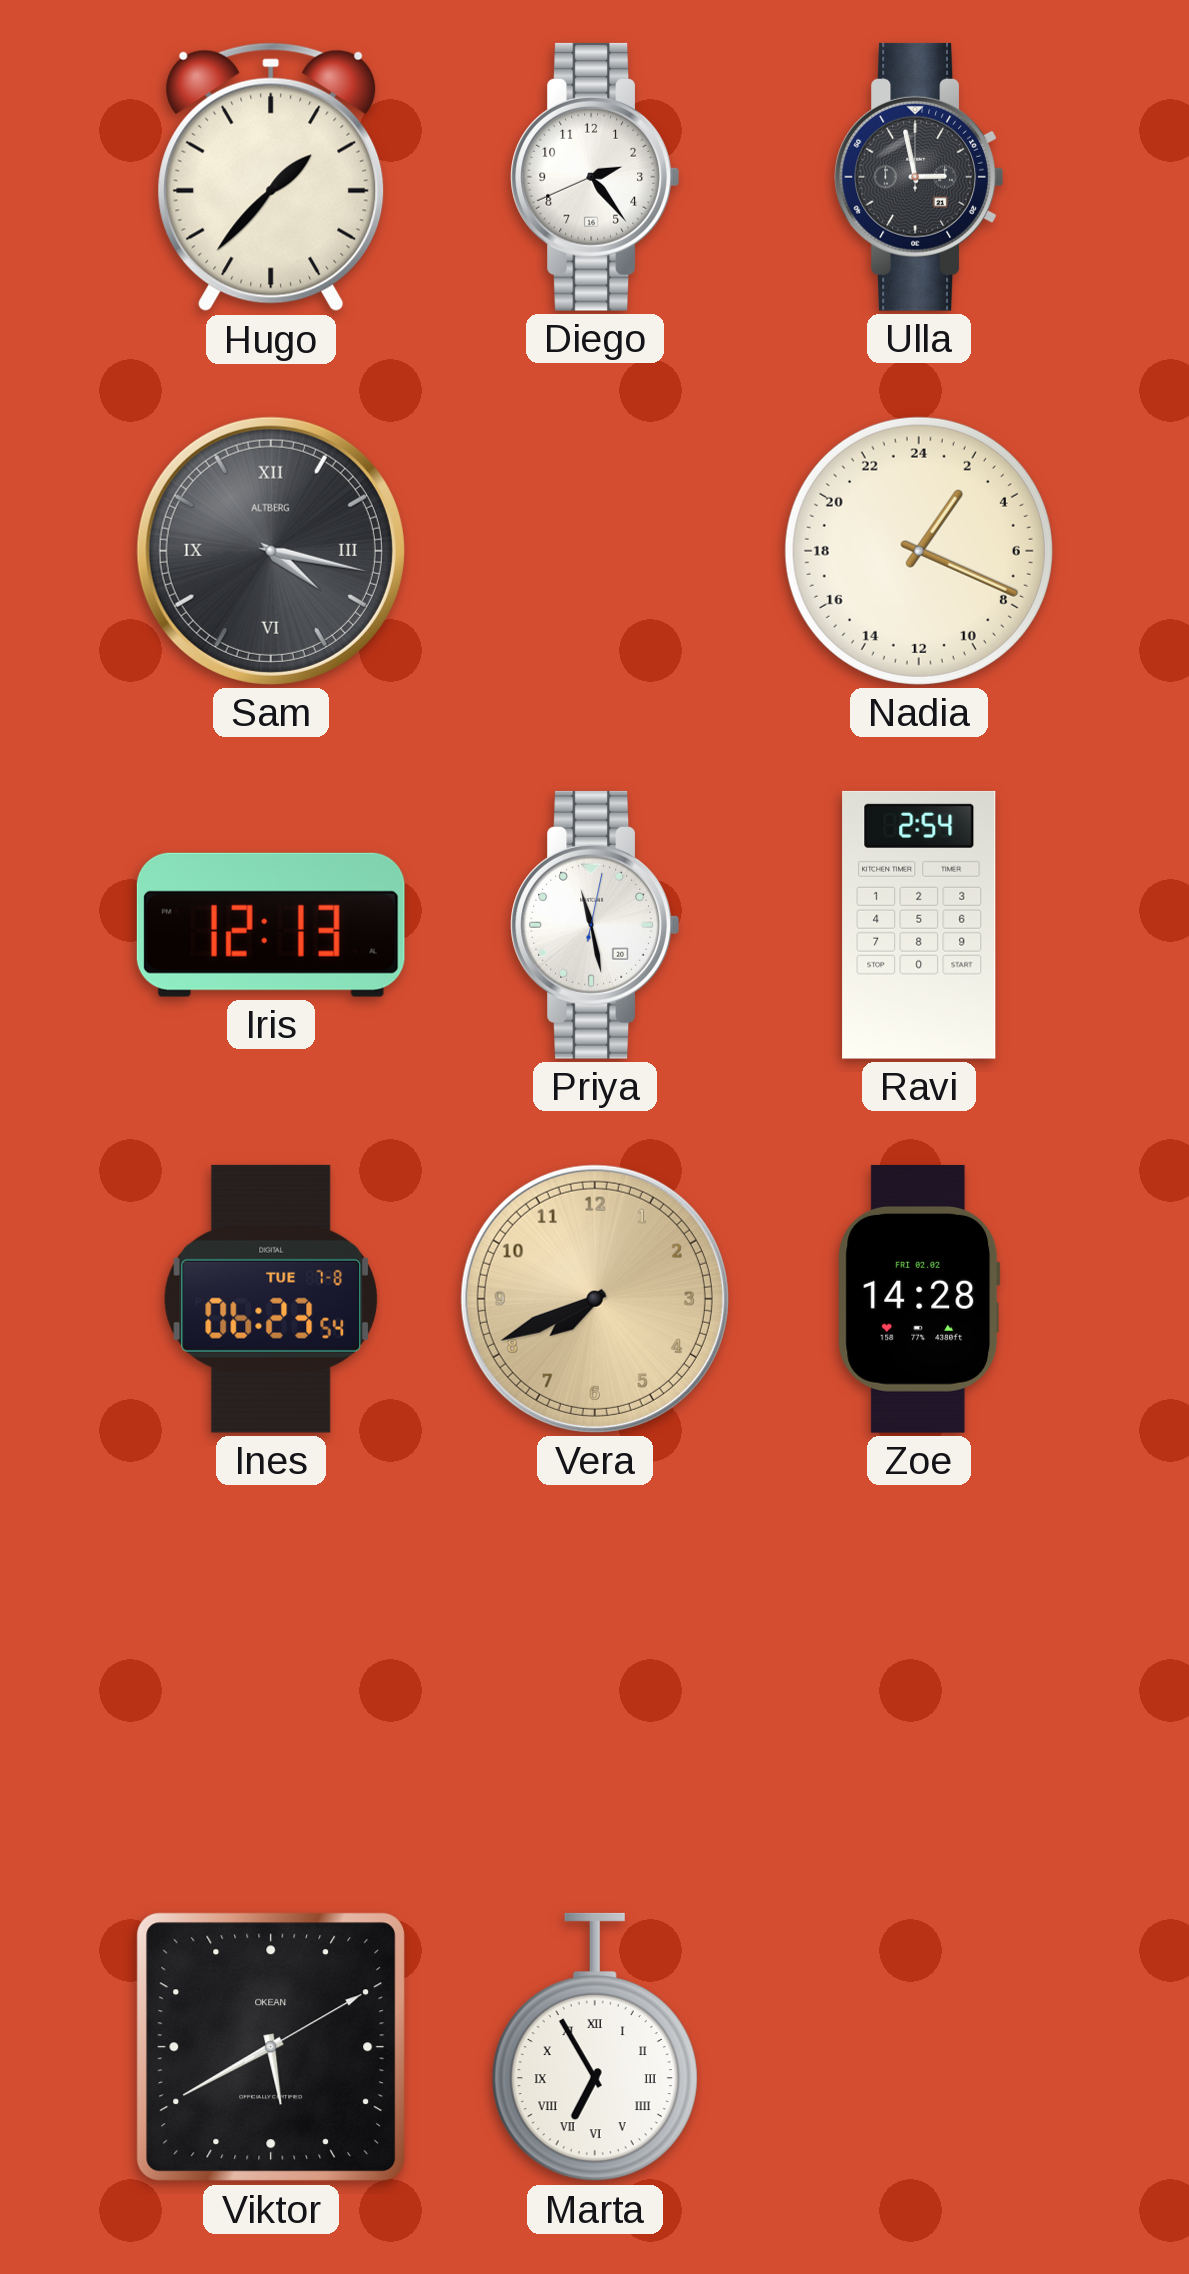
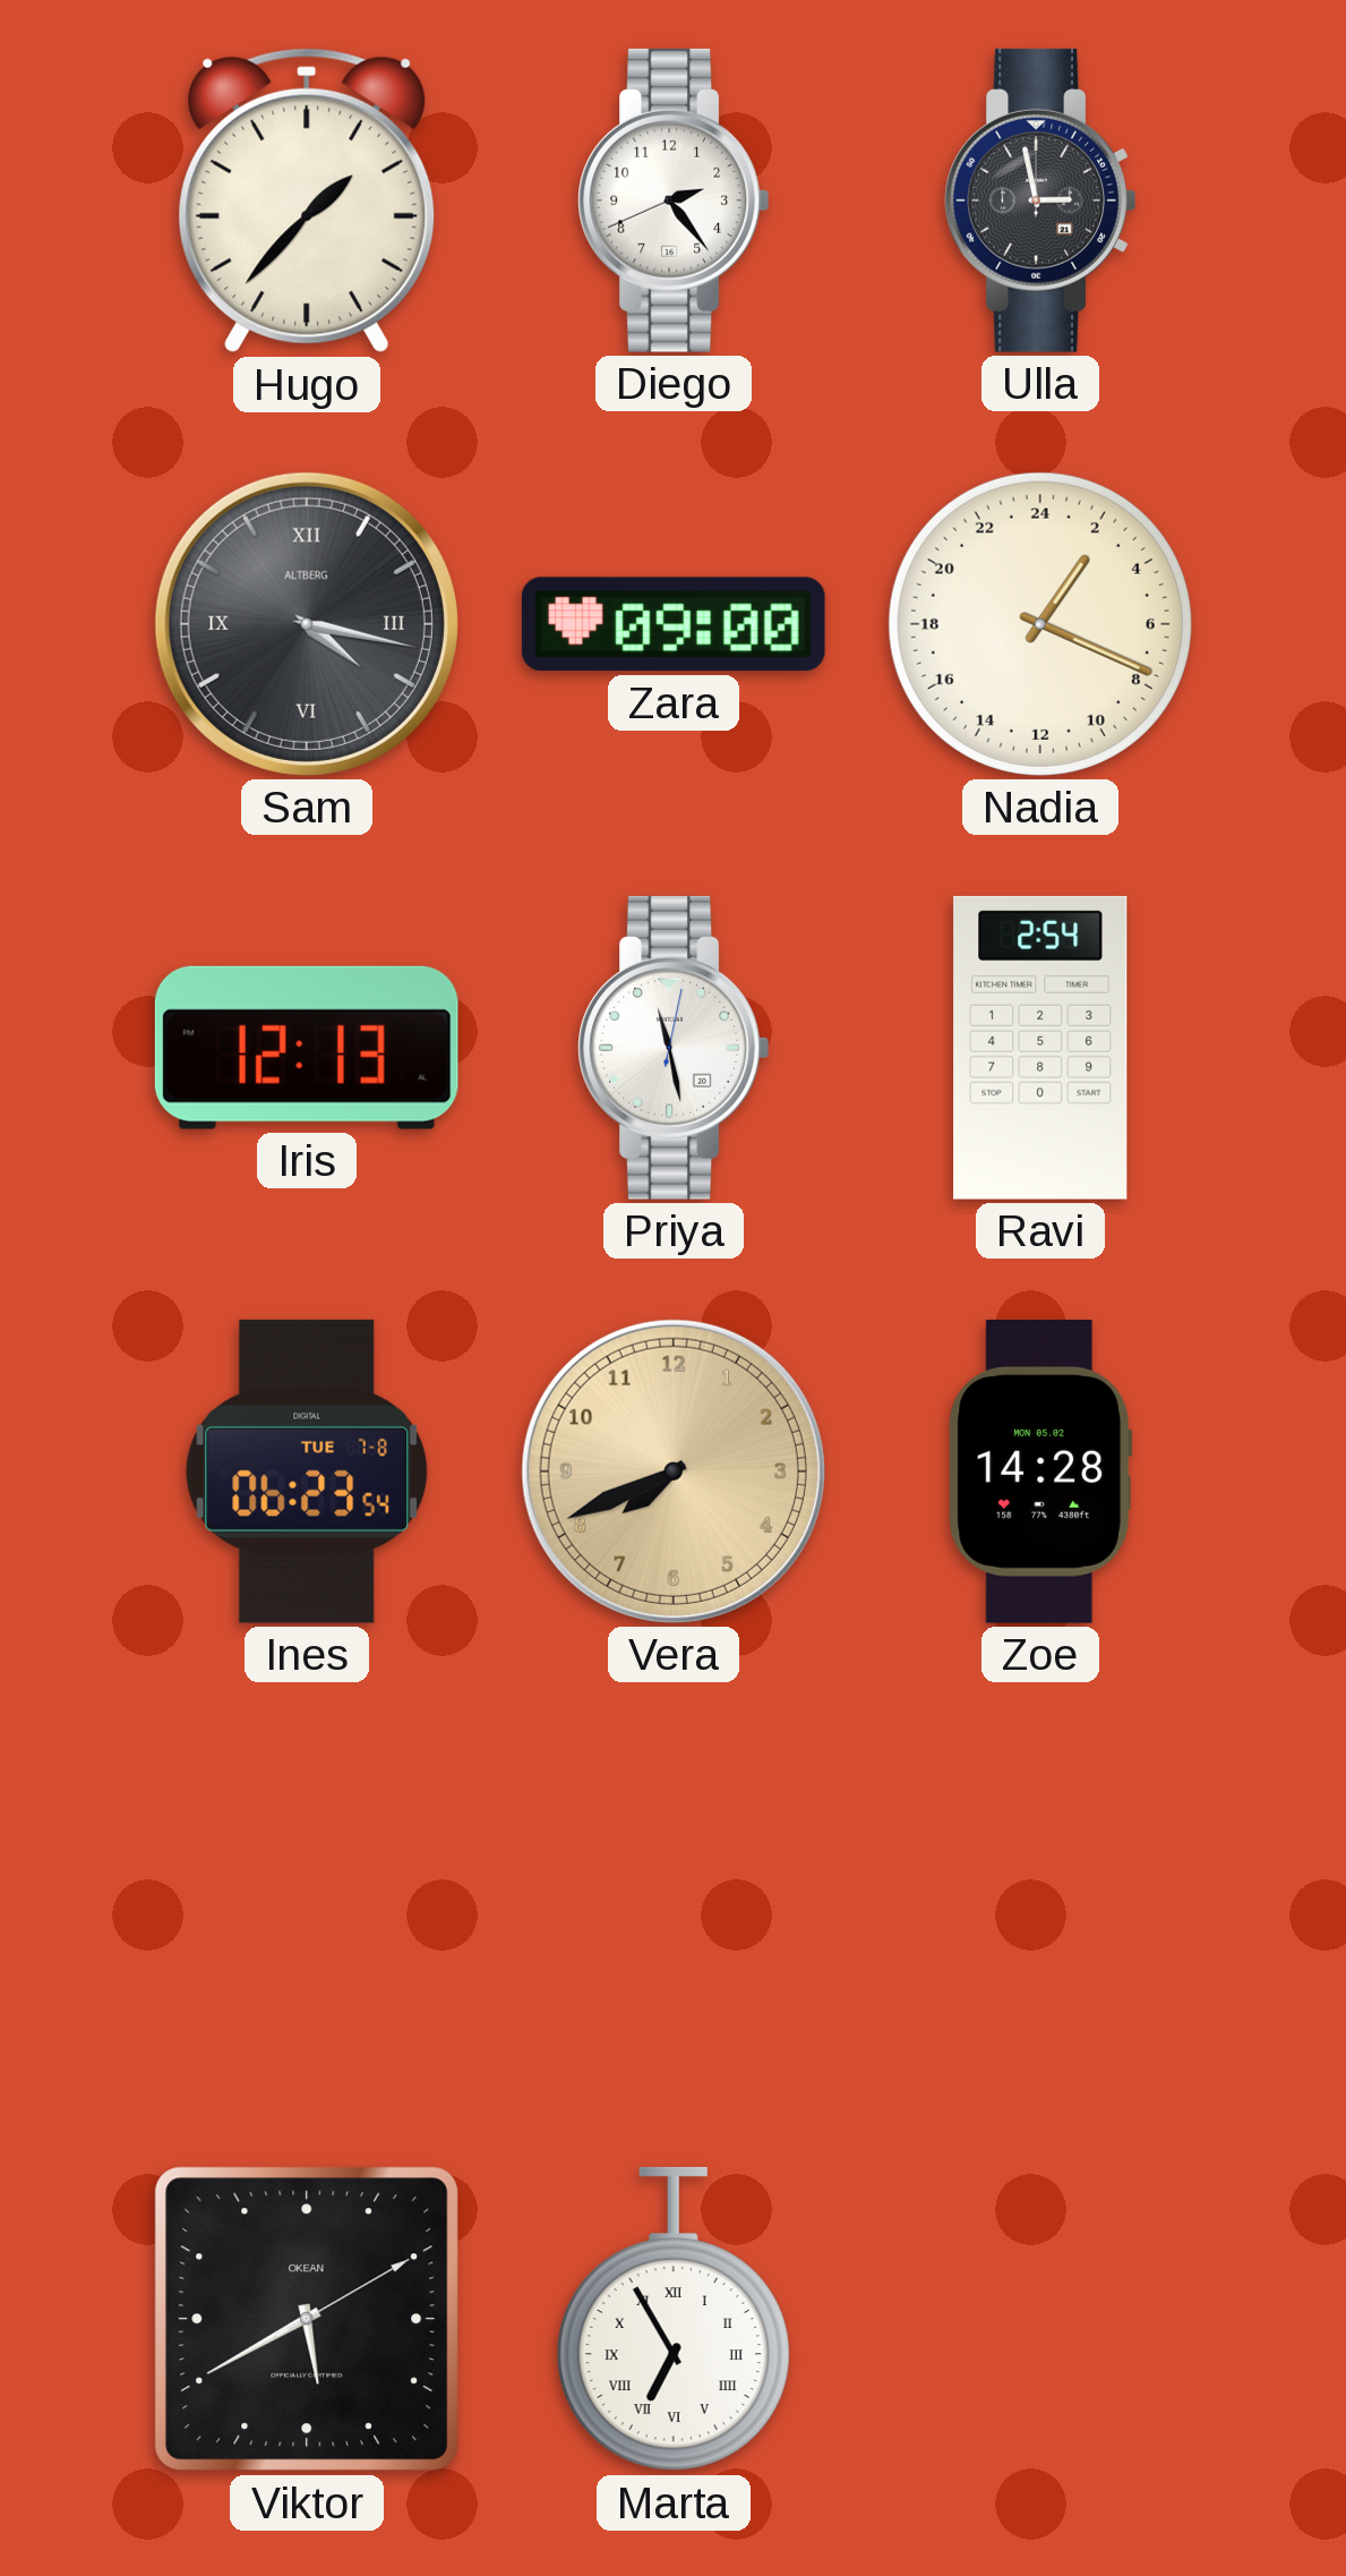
Zara: none -> 09:00 (674, 624)
Zoe date: FRI 02.02 -> MON 05.02 (1040, 1472)
